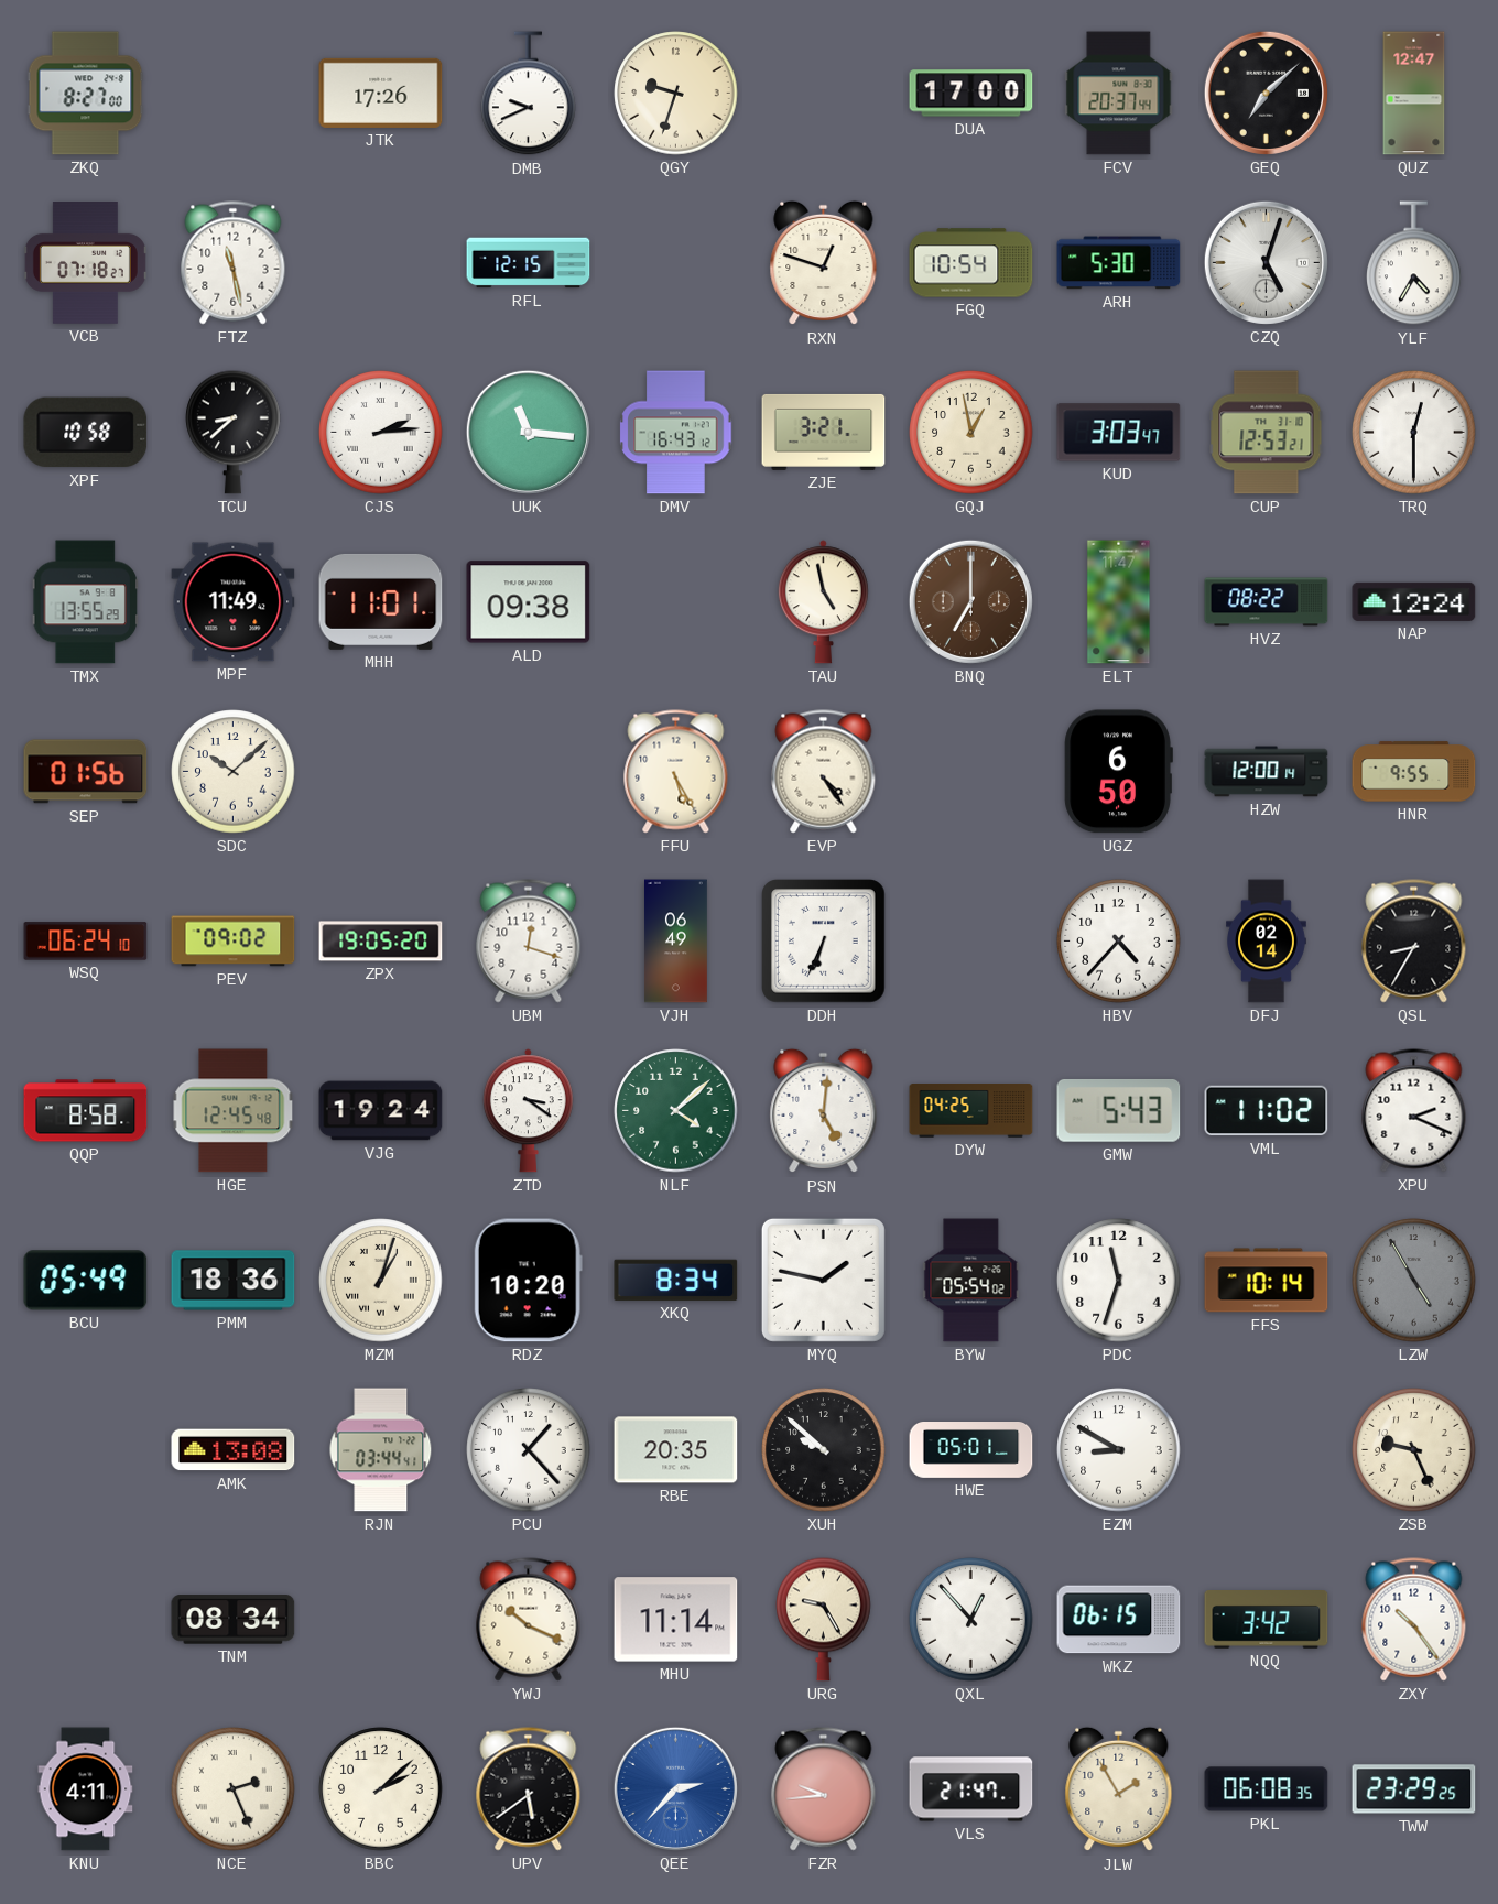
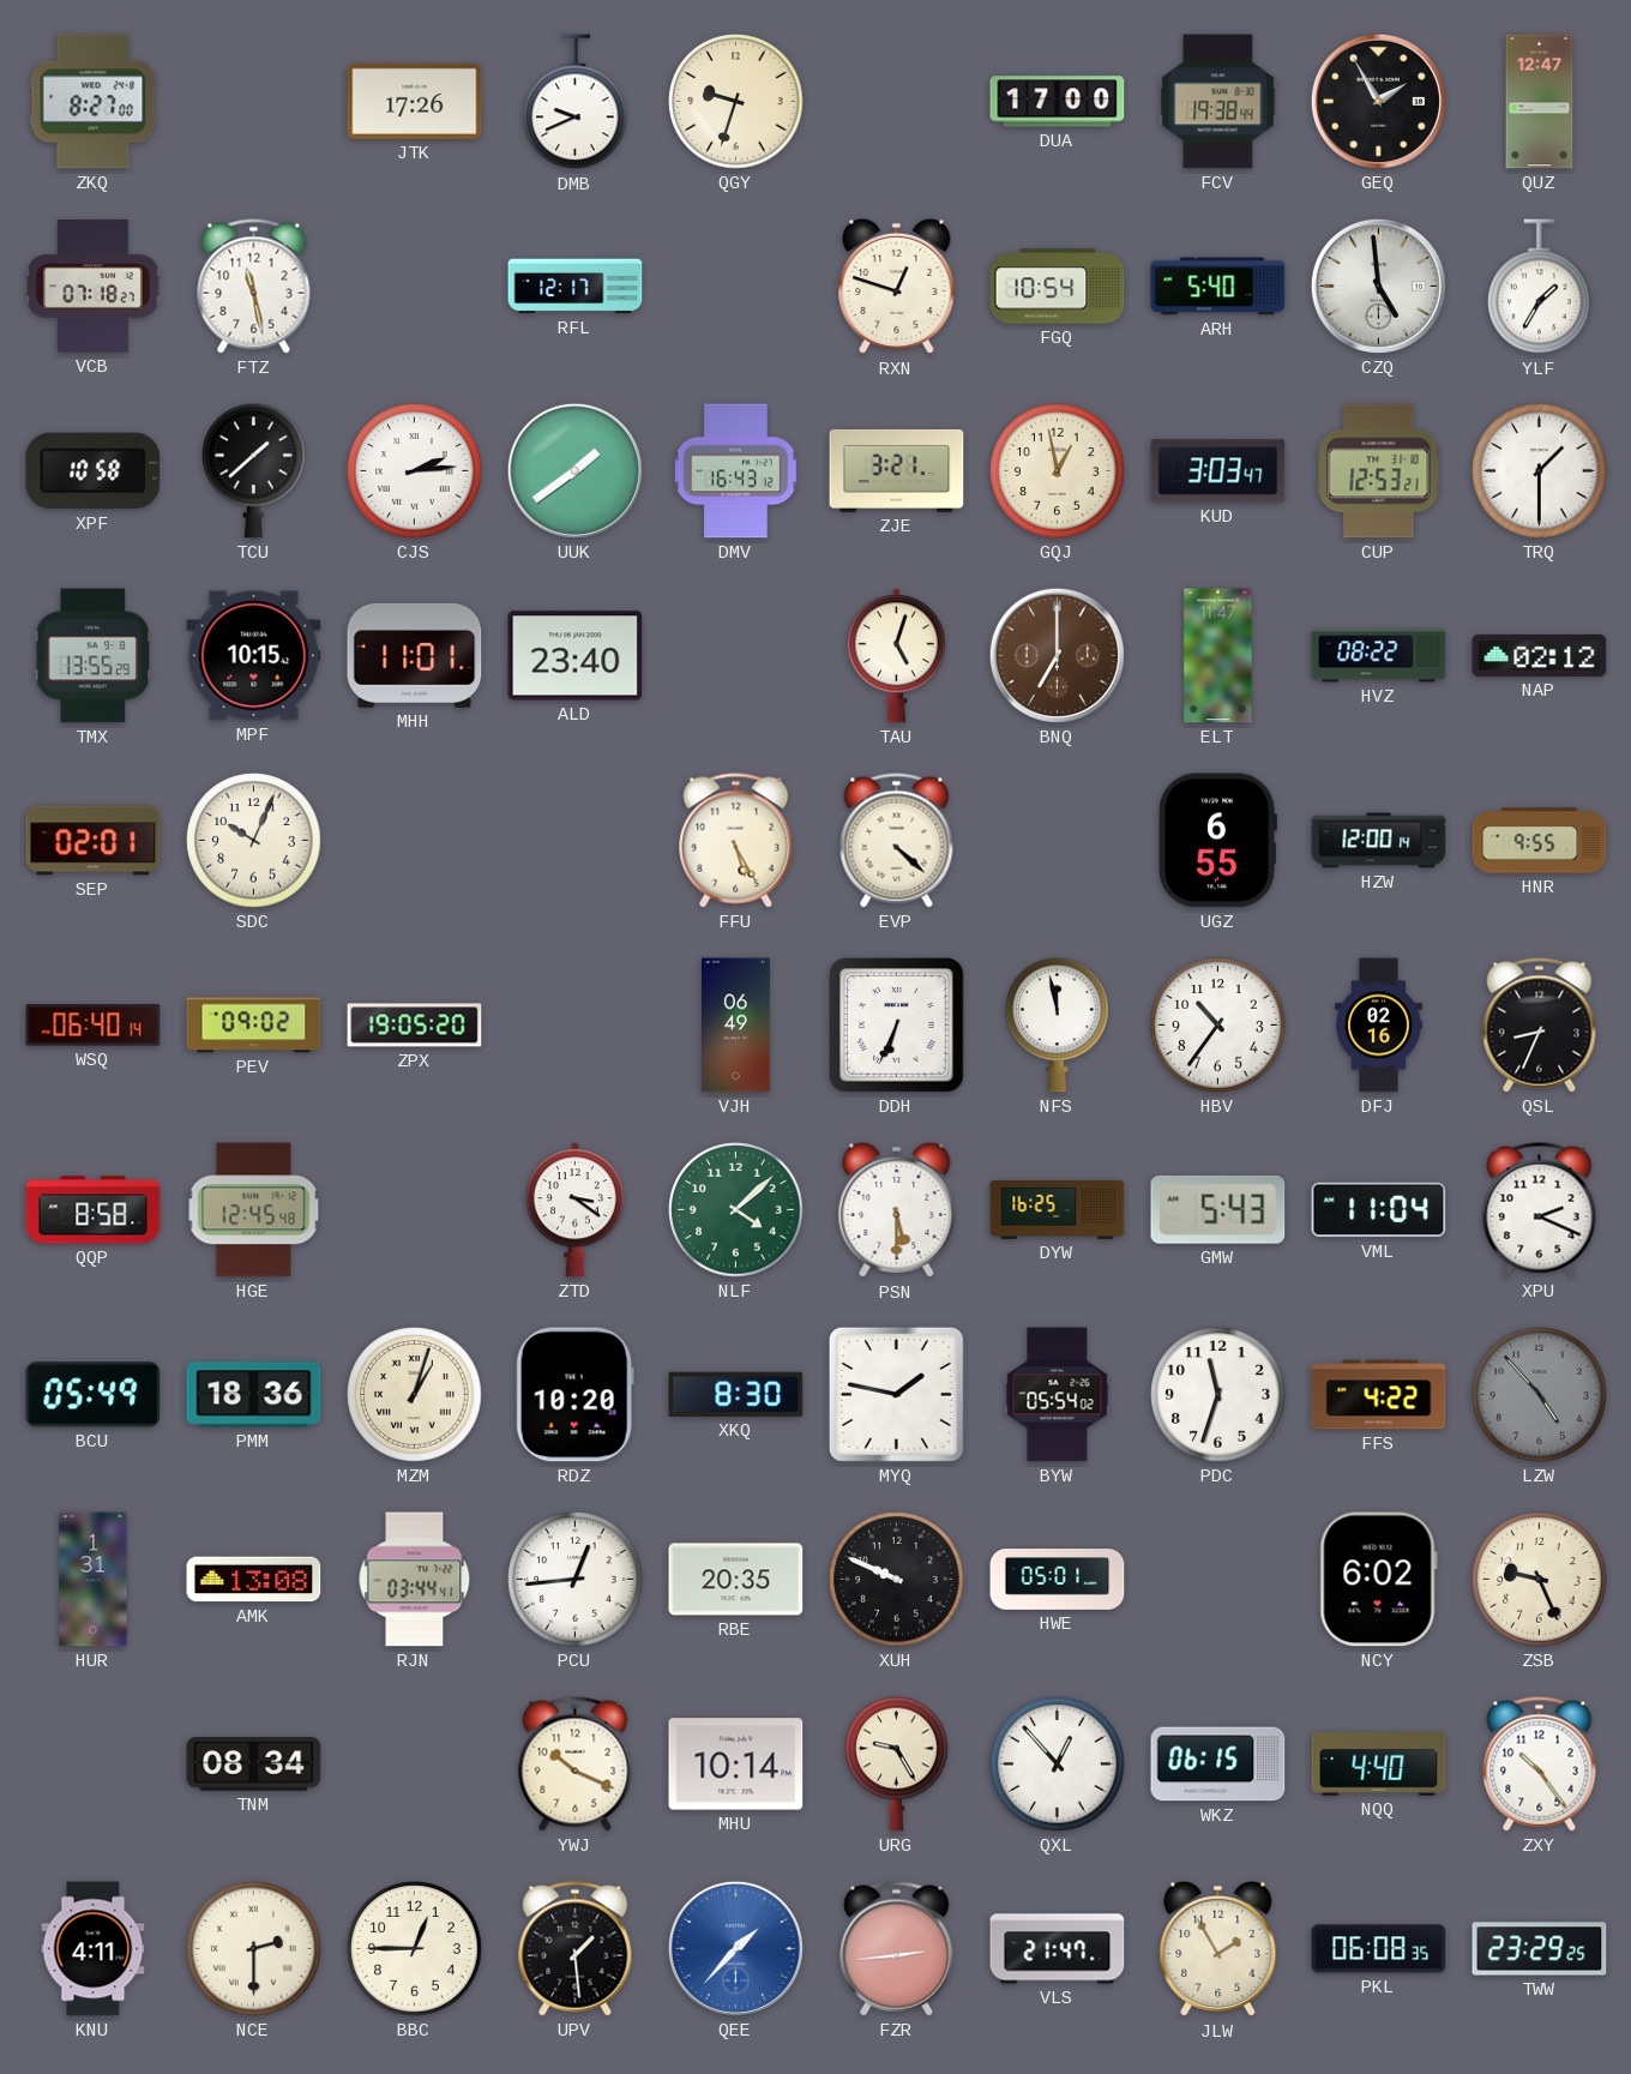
FCV: 20:37 -> 19:38 (1218, 102)
GEQ: 7:08 -> 1:55 (1378, 101)
RFL: 12:15 -> 12:17 (576, 287)
ARH: 5:30 -> 5:40 (1218, 287)
CZQ: 5:03 -> 4:59 (1378, 285)
YLF: 4:35 -> 1:35 (1540, 287)
TCU: 8:38 -> 1:38 (254, 470)
UUK: 11:16 -> 1:39 (574, 470)
TRQ: 12:30 -> 1:30 (1540, 471)
MPF: 11:49 -> 10:15 (254, 656)
ALD: 09:38 -> 23:40 (576, 656)
TAU: 4:58 -> 5:03 (896, 656)
NAP: 12:24 -> 02:12 (1540, 655)
SEP: 01:56 -> 02:01 (94, 841)
SDC: 10:08 -> 10:04 (254, 841)
EVP: 4:24 -> 4:22 (897, 841)
UGZ: 6:50 -> 6:55 (1217, 841)
WSQ: 06:24 -> 06:40 (94, 1026)
UBM: 12:18 -> none (529, 942)
NFS: none -> 11:58 (1058, 1024)
HBV: 4:37 -> 10:36 (1218, 1026)
DFJ: 02:14 -> 02:16 (1379, 1026)
QSL: 8:35 -> 8:34 (1540, 1026)
VJG: 19:24 -> none (381, 1111)
PSN: 5:01 -> 5:30 (897, 1210)
DYW: 04:25 -> 16:25 (1058, 1210)
VML: 11:02 -> 11:04 (1379, 1210)
XKQ: 8:34 -> 8:30 (736, 1394)
FFS: 10:14 -> 4:22 (1379, 1395)
LZW: 4:55 -> 4:53 (1540, 1395)
HUR: none -> 1:31 (94, 1580)
PCU: 1:23 -> 12:44 (576, 1580)
XUH: 9:52 -> 9:49 (897, 1580)
EZM: 8:50 -> none (1119, 1450)
NCY: none -> 6:02 (1378, 1580)
MHU: 11:14 -> 10:14 (736, 1765)
NQQ: 3:42 -> 4:40 (1379, 1765)
NCE: 2:26 -> 2:30 (254, 1949)
BBC: 2:08 -> 12:45 (415, 1949)
UPV: 5:39 -> 1:29 (576, 1949)
QEE: 2:37 -> 1:37 (735, 1948)
FZR: 9:44 -> 2:44 (897, 1949)
